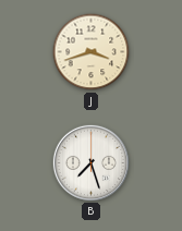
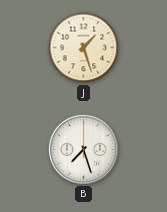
J: 3:42 -> 1:27 (84, 48)
